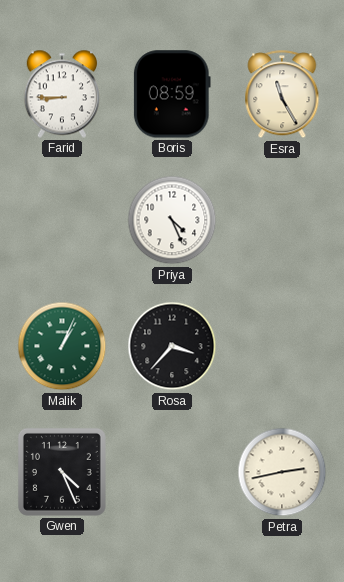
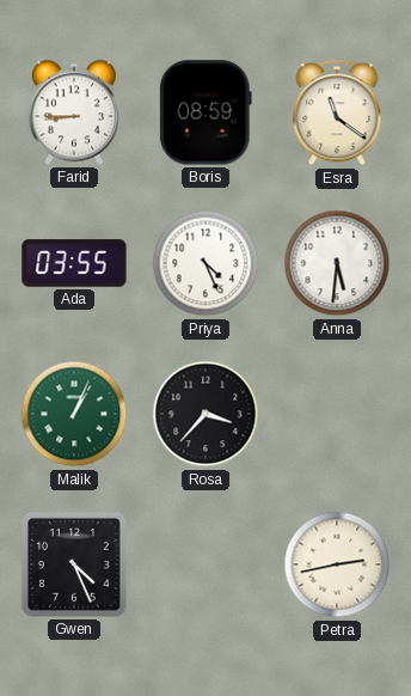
Esra: 11:25 -> 11:21 (337, 114)
Ada: none -> 03:55 (74, 263)
Anna: none -> 5:31 (337, 263)
